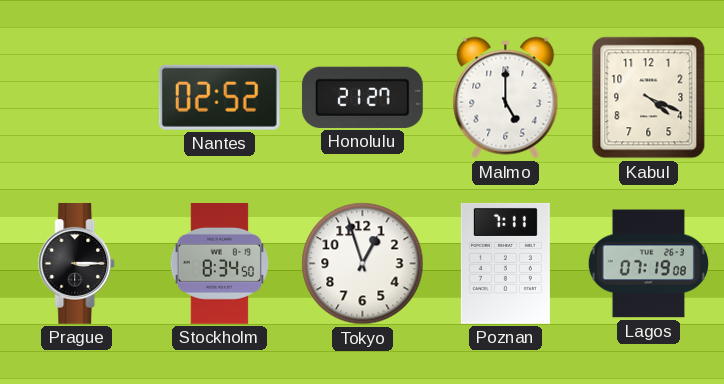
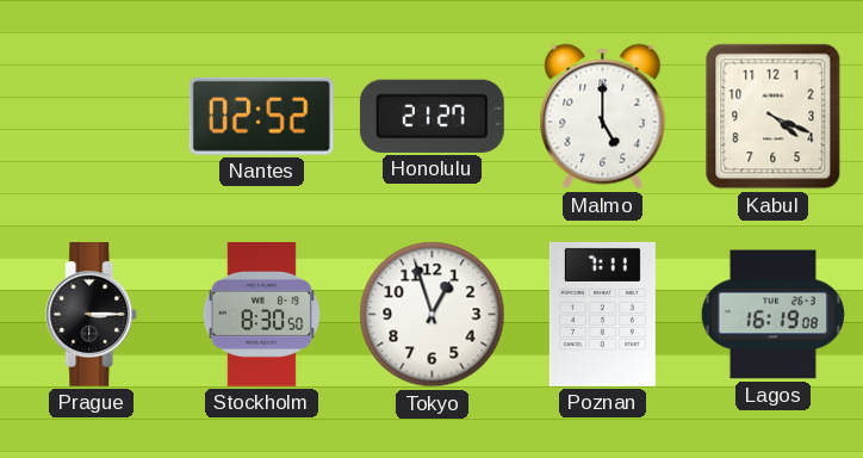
Stockholm: 8:34 -> 8:30 (261, 314)
Lagos: 07:19 -> 16:19 (772, 315)
